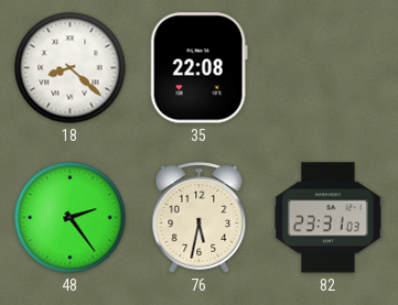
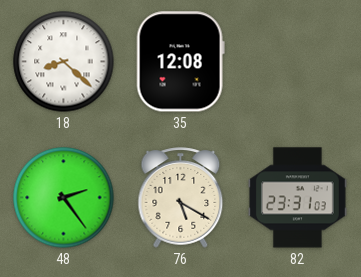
35: 22:08 -> 12:08 (180, 62)
76: 5:32 -> 5:20 (181, 198)
